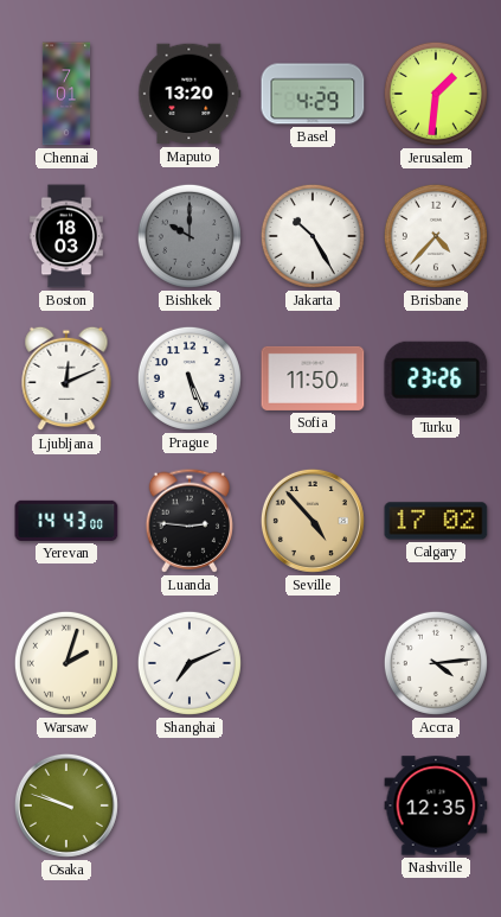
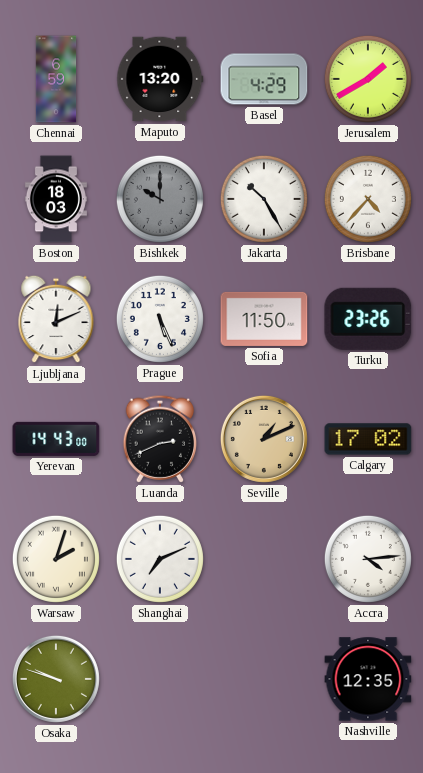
Chennai: 7:01 -> 6:59 (56, 79)
Jerusalem: 1:31 -> 1:40 (368, 79)
Luanda: 2:46 -> 2:41 (160, 439)
Seville: 4:53 -> 1:11 (264, 439)
